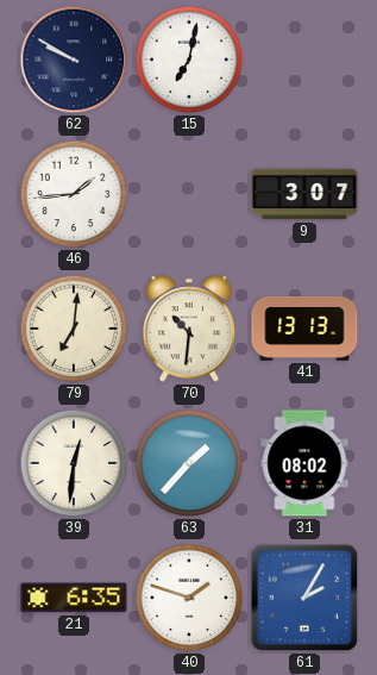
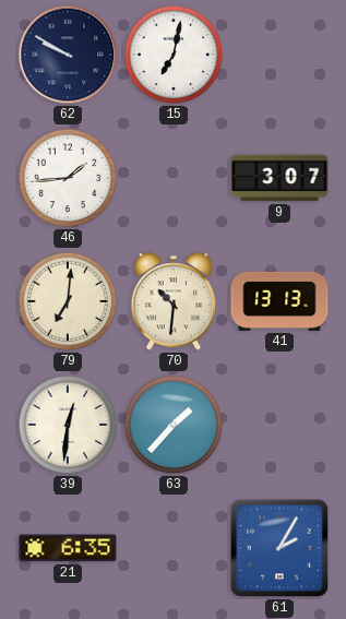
31: 08:02 -> none (304, 463)
40: 1:48 -> none (189, 598)
